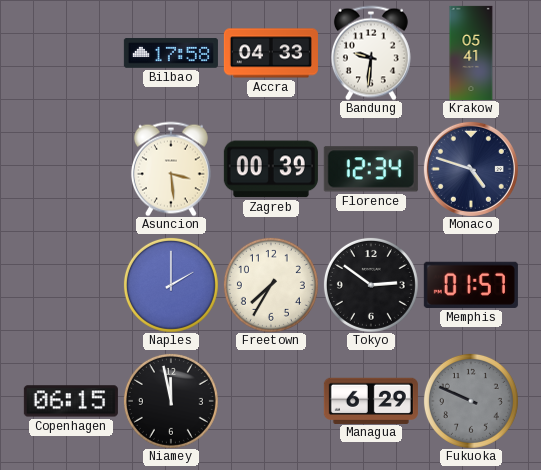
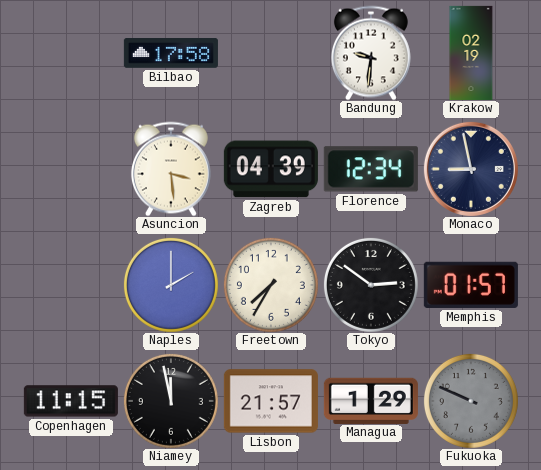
Accra: 04:33 -> none (271, 53)
Krakow: 05:41 -> 02:19 (471, 53)
Zagreb: 00:39 -> 04:39 (271, 169)
Monaco: 4:48 -> 8:58 (471, 169)
Copenhagen: 06:15 -> 11:15 (71, 401)
Lisbon: none -> 21:57 (271, 401)
Managua: 6:29 -> 1:29 (371, 400)
